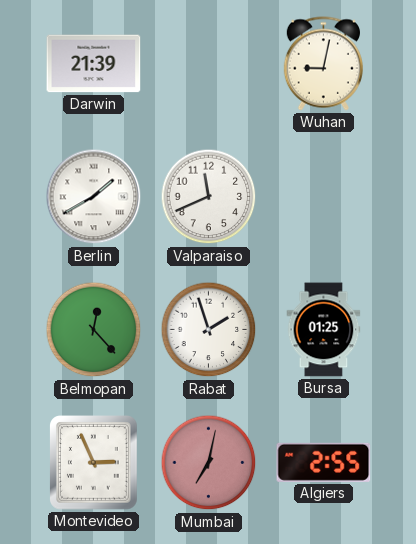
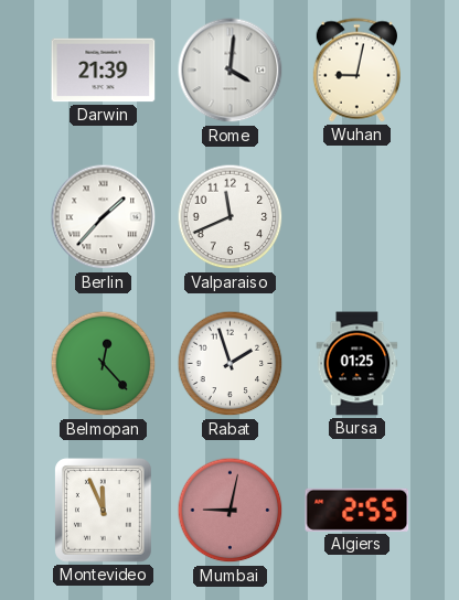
Rome: none -> 4:01 (231, 71)
Berlin: 1:40 -> 1:37 (104, 217)
Montevideo: 2:56 -> 11:56 (104, 511)
Mumbai: 7:02 -> 9:02 (231, 511)
